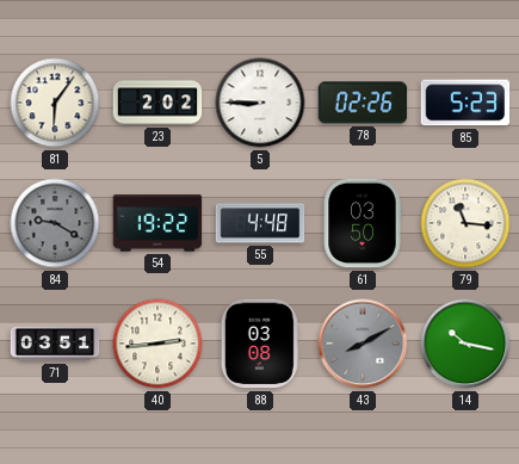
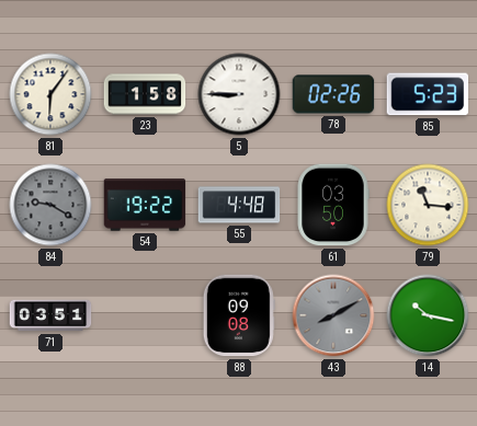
23: 2:02 -> 1:58 (145, 94)
40: 2:44 -> none (157, 344)
88: 03:08 -> 09:08 (239, 315)
